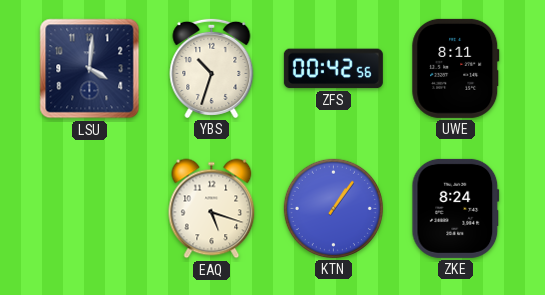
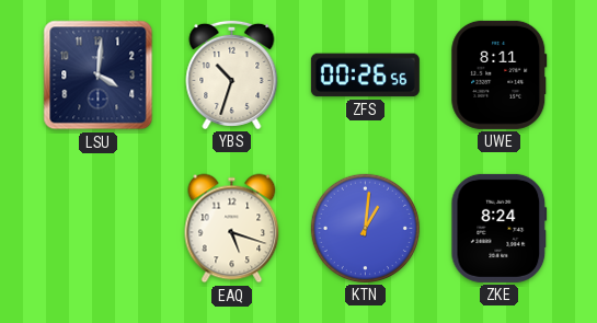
ZFS: 00:42 -> 00:26 (365, 76)
KTN: 1:06 -> 1:01 (365, 228)
